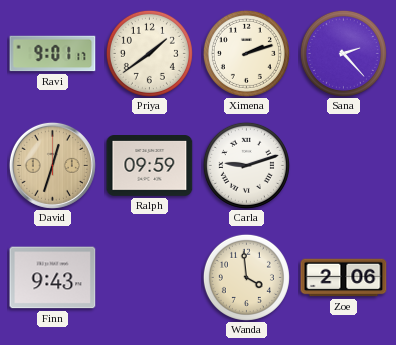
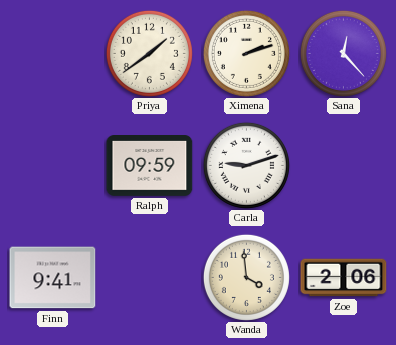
Ravi: 9:01 -> none (53, 54)
Sana: 2:23 -> 12:23 (343, 53)
David: 12:33 -> none (52, 165)
Finn: 9:43 -> 9:41 (53, 278)
